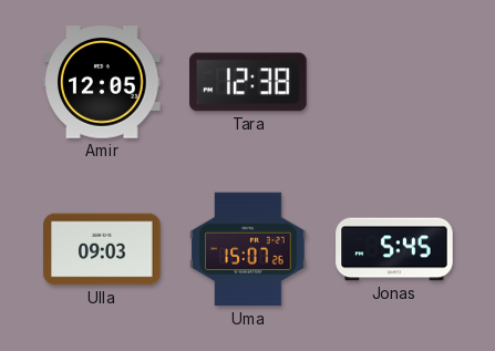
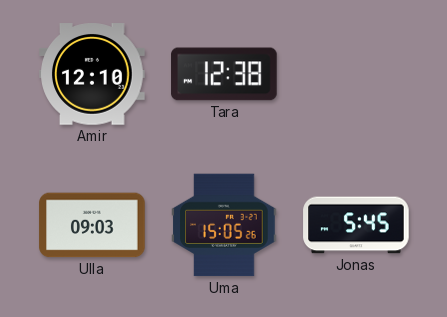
Amir: 12:05 -> 12:10 (92, 74)
Uma: 15:07 -> 15:05 (224, 225)
